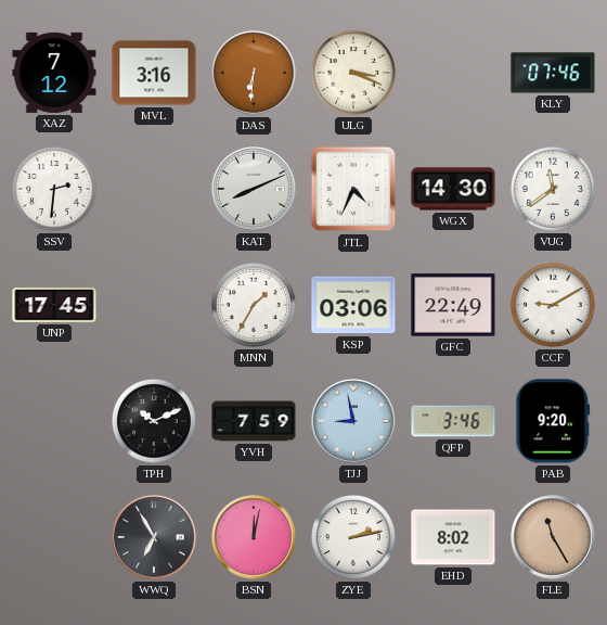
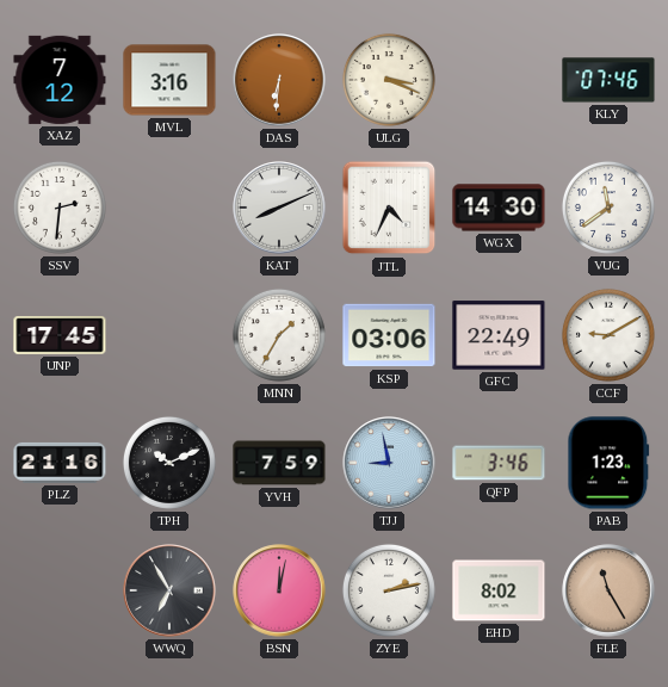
PLZ: none -> 21:16 (60, 463)
PAB: 9:20 -> 1:23 (608, 463)
